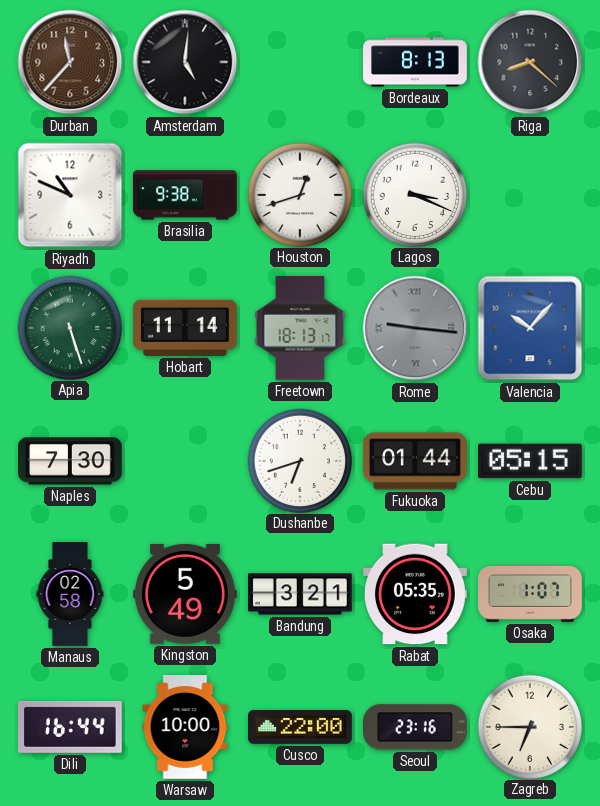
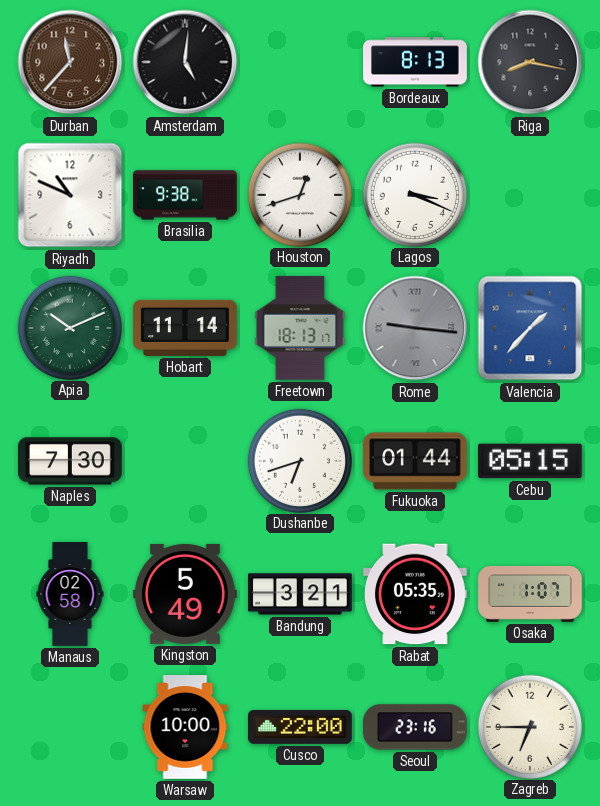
Riga: 8:22 -> 8:17 (530, 62)
Apia: 5:27 -> 10:11 (69, 327)
Valencia: 10:07 -> 1:37 (530, 328)
Dili: 16:44 -> none (71, 727)
